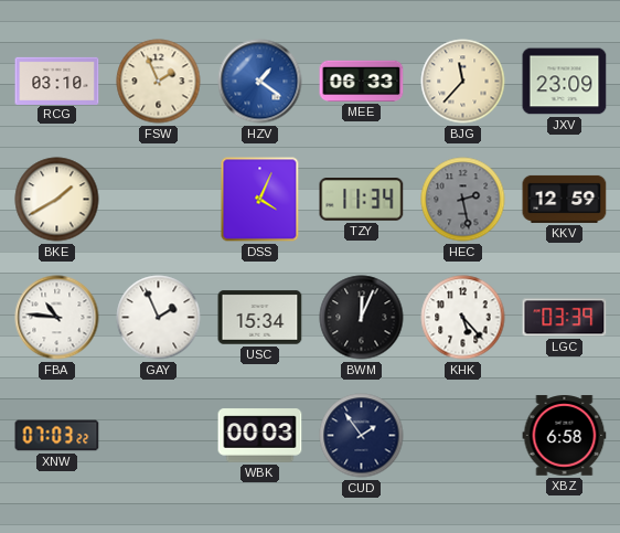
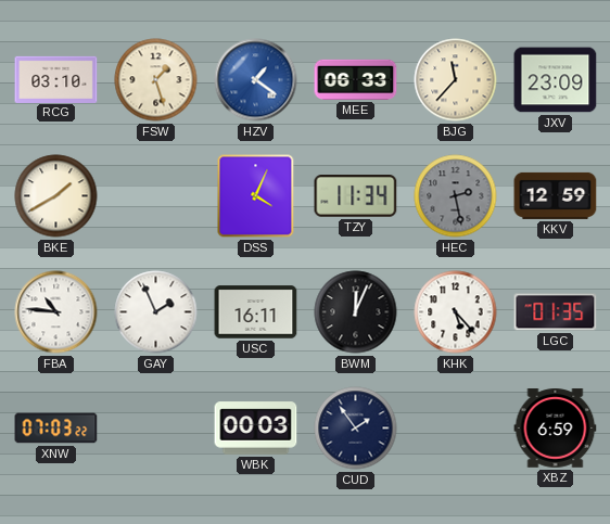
FSW: 1:56 -> 1:27 (156, 80)
USC: 15:34 -> 16:11 (256, 312)
LGC: 03:39 -> 01:35 (556, 312)
XBZ: 6:58 -> 6:59 (556, 429)
